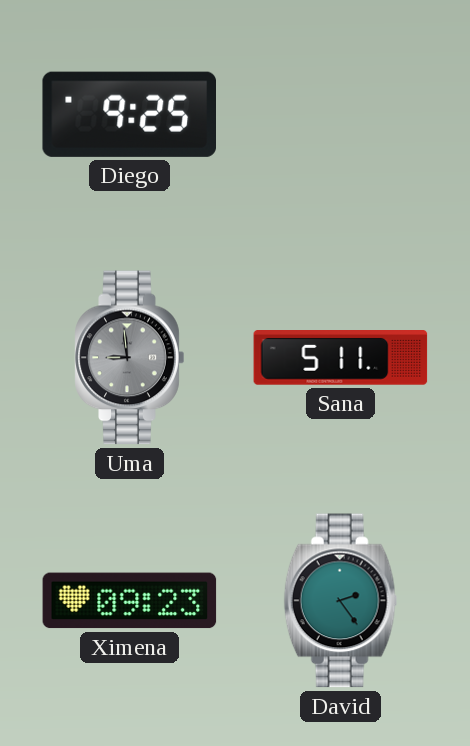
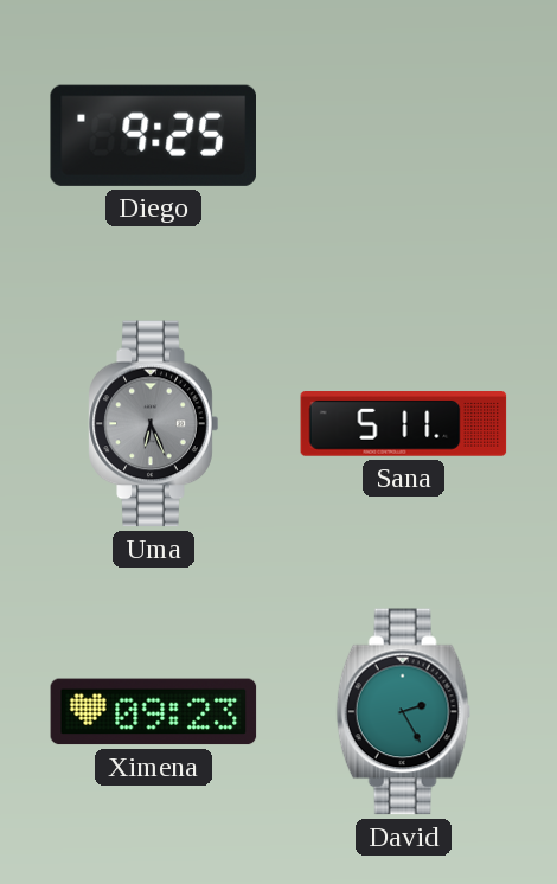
Uma: 8:59 -> 6:26 (154, 424)
David: 2:24 -> 2:25 (404, 712)
